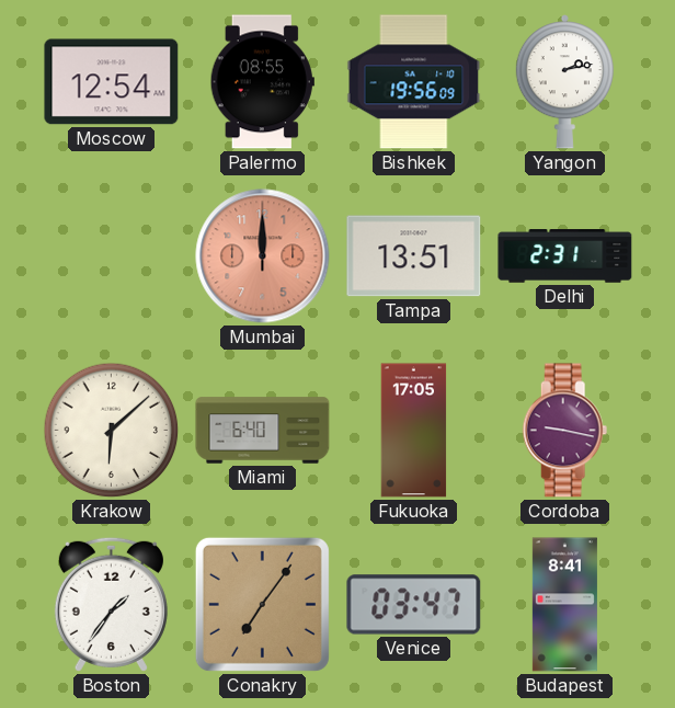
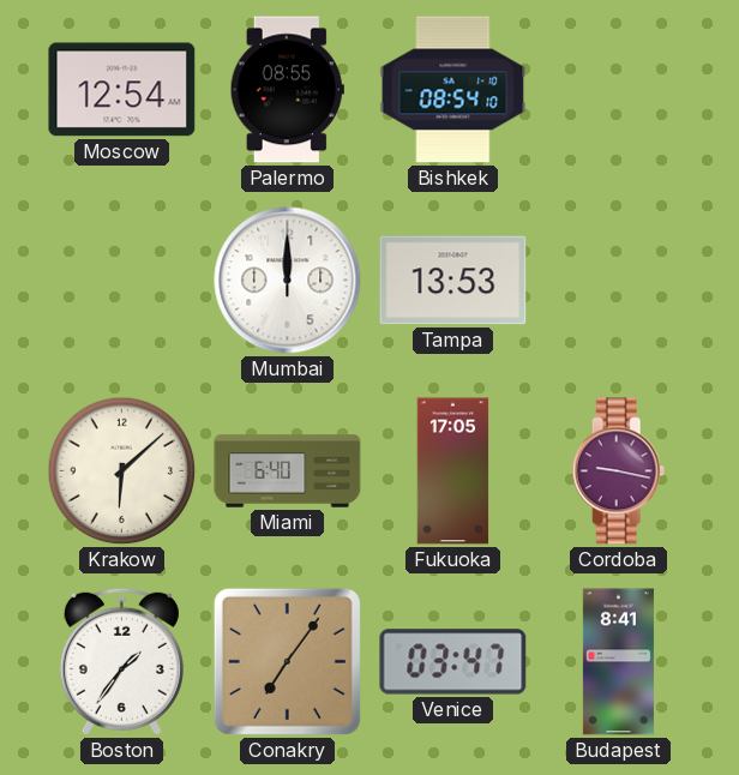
Bishkek: 19:56 -> 08:54 (453, 90)
Yangon: 2:13 -> none (564, 82)
Mumbai dial: salmon -> white (288, 281)
Tampa: 13:51 -> 13:53 (453, 281)
Delhi: 2:31 -> none (565, 256)
